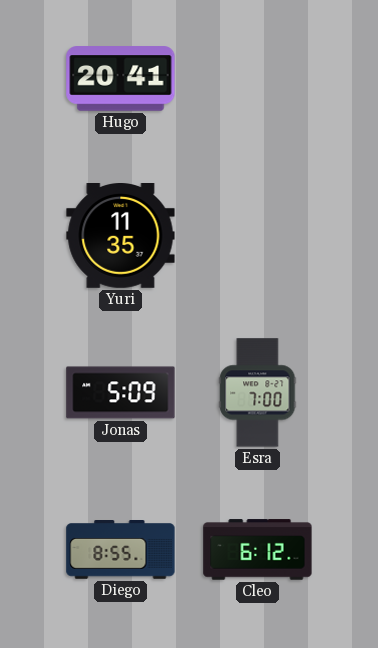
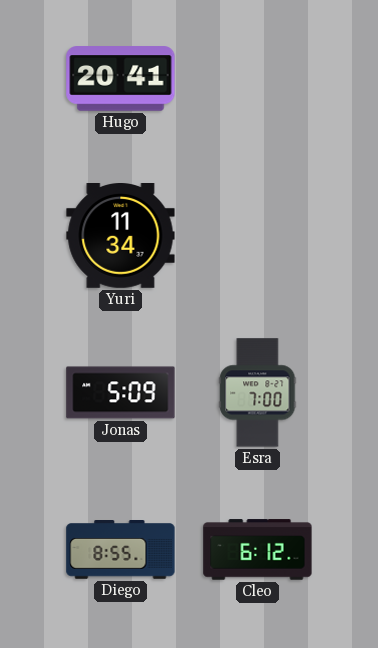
Yuri: 11:35 -> 11:34 (121, 236)
